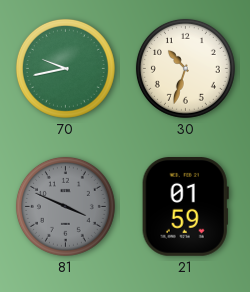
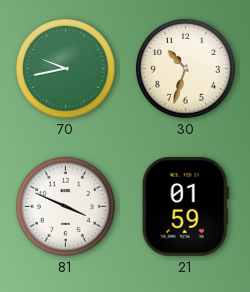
81 dial: grey -> white (65, 206)
